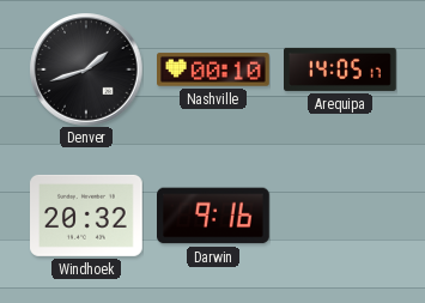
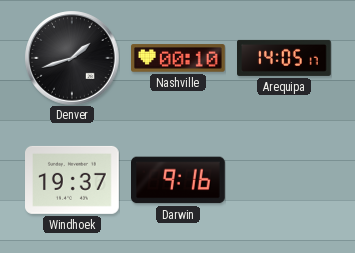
Windhoek: 20:32 -> 19:37 (73, 180)
